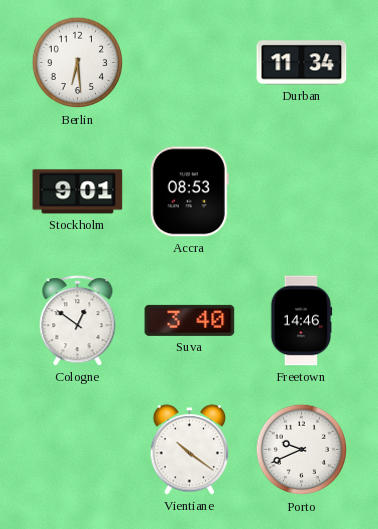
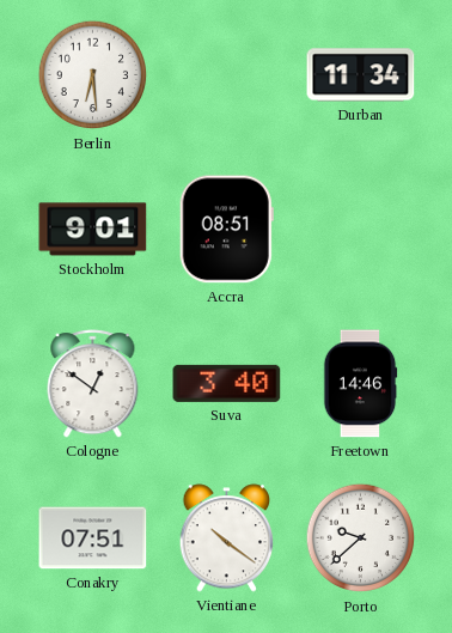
Accra: 08:53 -> 08:51 (226, 230)
Conakry: none -> 07:51 (93, 538)
Porto: 9:41 -> 9:38 (361, 538)
